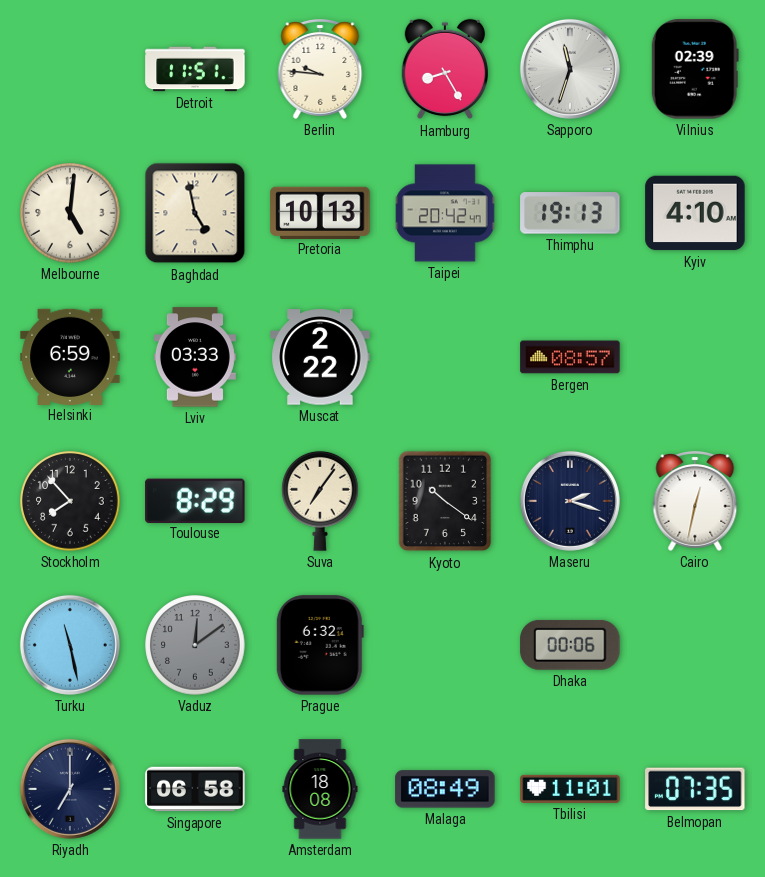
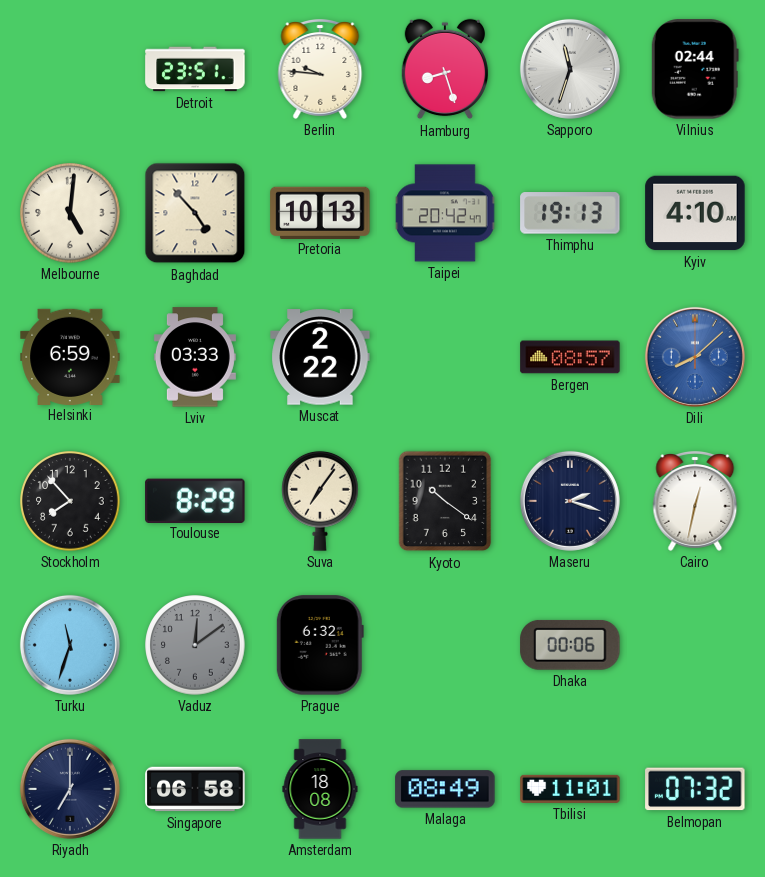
Detroit: 11:51 -> 23:51 (195, 69)
Hamburg: 8:25 -> 8:27 (445, 69)
Vilnius: 02:39 -> 02:44 (695, 69)
Baghdad: 4:58 -> 4:53 (195, 213)
Dili: none -> 8:08 (695, 357)
Turku: 11:28 -> 11:33 (70, 645)
Belmopan: 07:35 -> 07:32 (695, 789)
